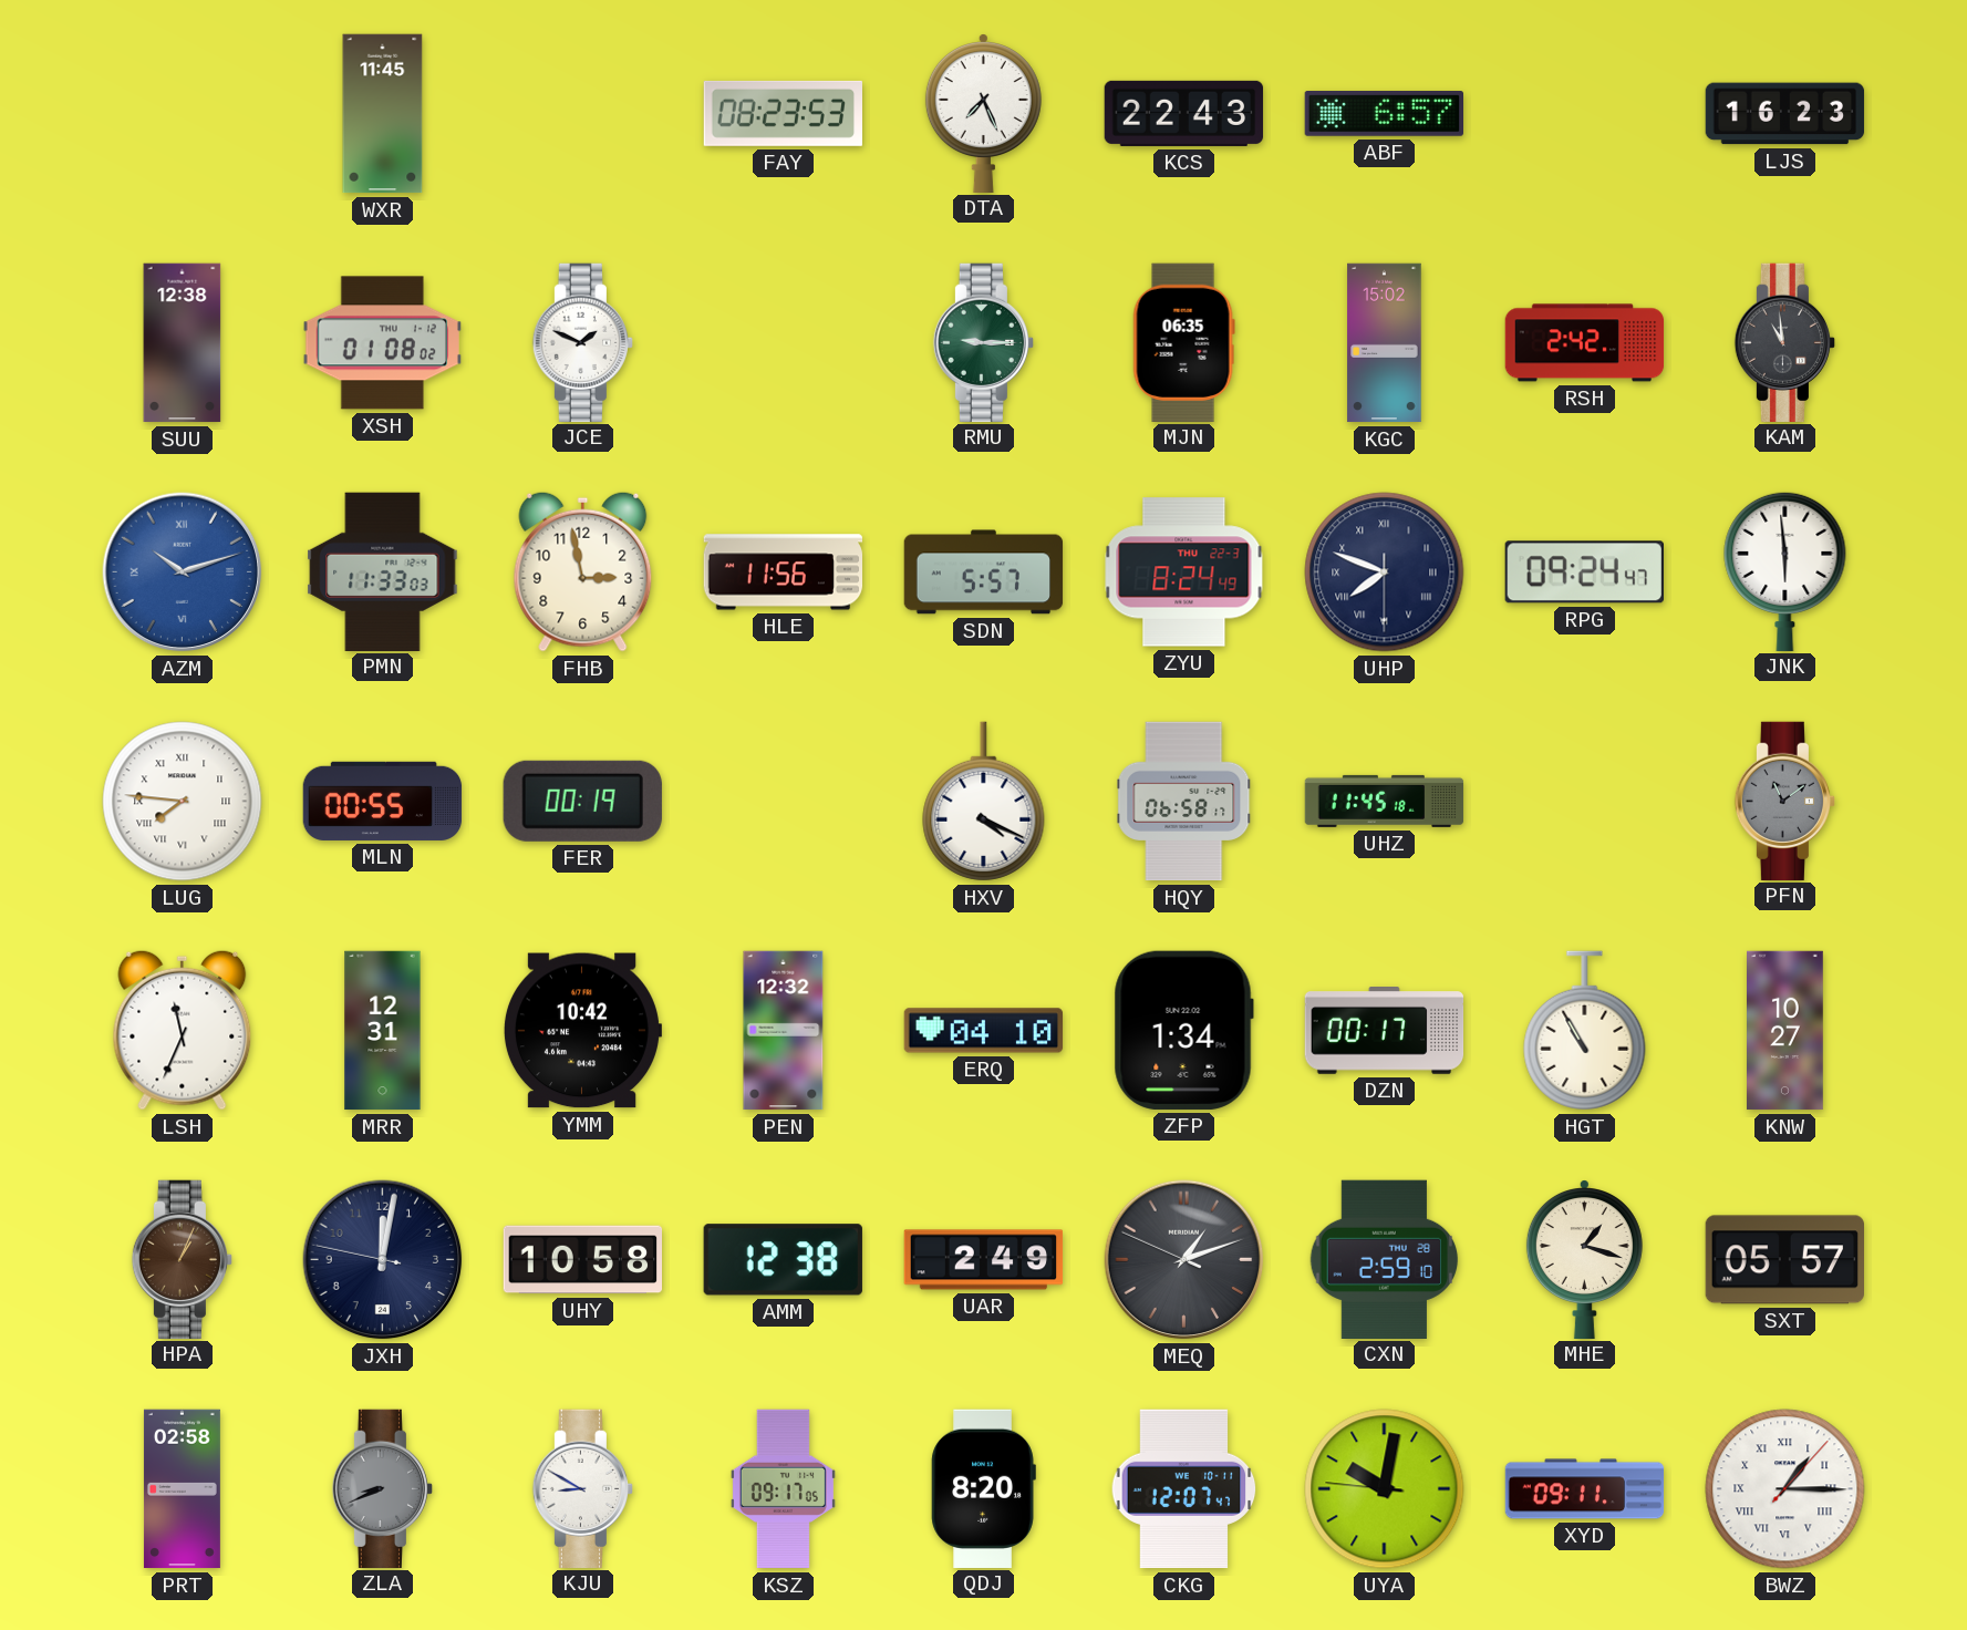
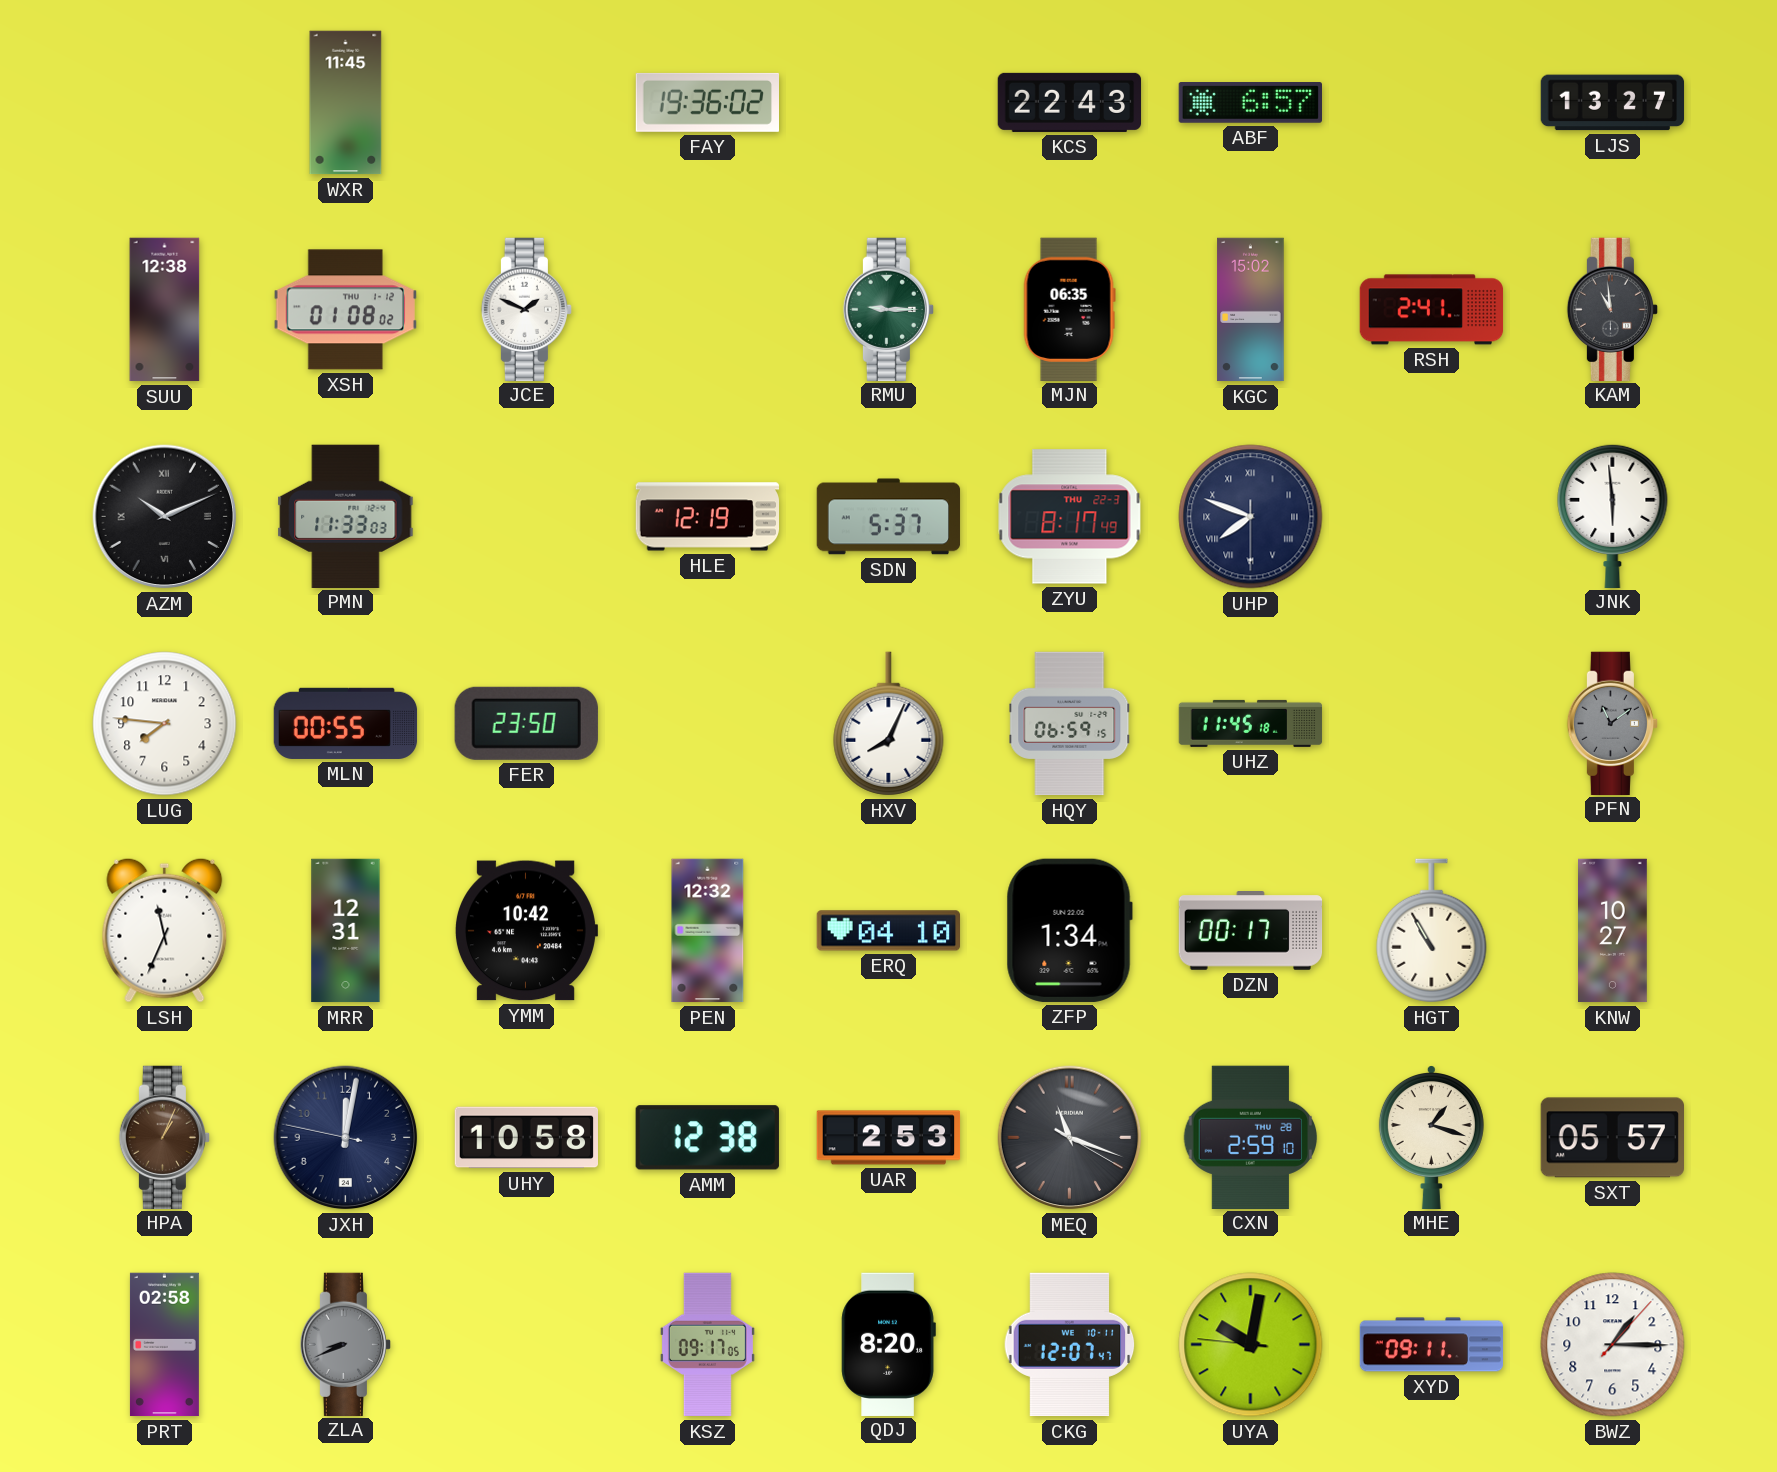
FAY: 08:23 -> 19:36 (707, 102)
DTA: 7:26 -> none (983, 113)
LJS: 16:23 -> 13:27 (1613, 103)
RSH: 2:42 -> 2:41 (1432, 310)
AZM: 10:12 -> 10:11 (165, 517)
AZM dial: blue -> black (165, 517)
FHB: 2:58 -> none (583, 571)
HLE: 11:56 -> 12:19 (708, 517)
SDN: 5:57 -> 5:37 (889, 517)
ZYU: 8:24 -> 8:17 (1070, 517)
RPG: 09:24 -> none (1584, 572)
LUG numerals: Roman -> Arabic (165, 724)
FER: 00:19 -> 23:50 (526, 723)
HXV: 4:19 -> 8:04 (889, 724)
HQY: 06:58 -> 06:59 (1070, 724)
UAR: 2:49 -> 2:53 (889, 1138)
MEQ: 1:11 -> 11:18 (1070, 1138)
KJU: 8:50 -> none (582, 1488)
BWZ numerals: Roman -> Arabic (1613, 1345)
